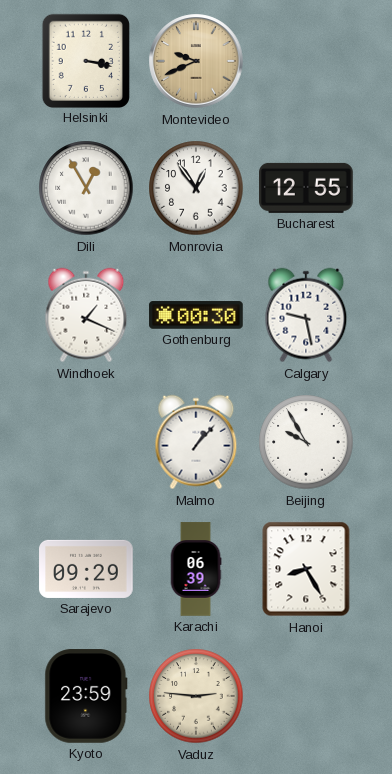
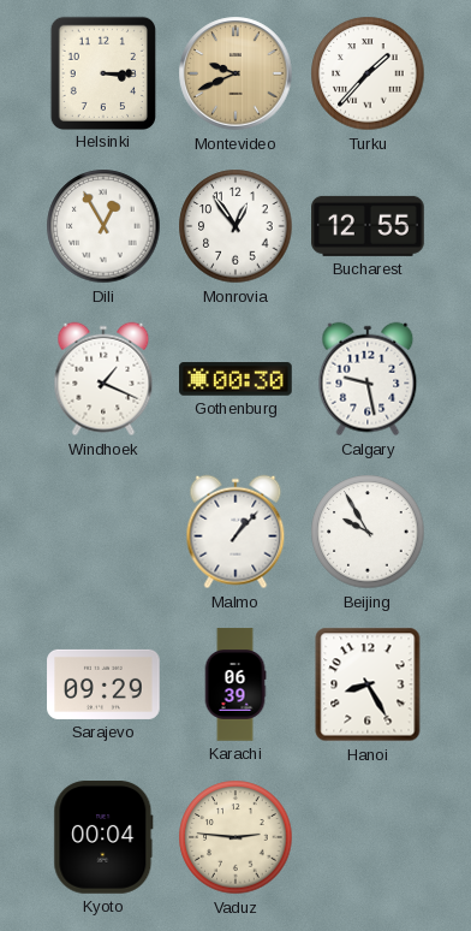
Helsinki: 3:17 -> 3:15 (102, 72)
Turku: none -> 1:37 (368, 73)
Kyoto: 23:59 -> 00:04 (103, 837)
